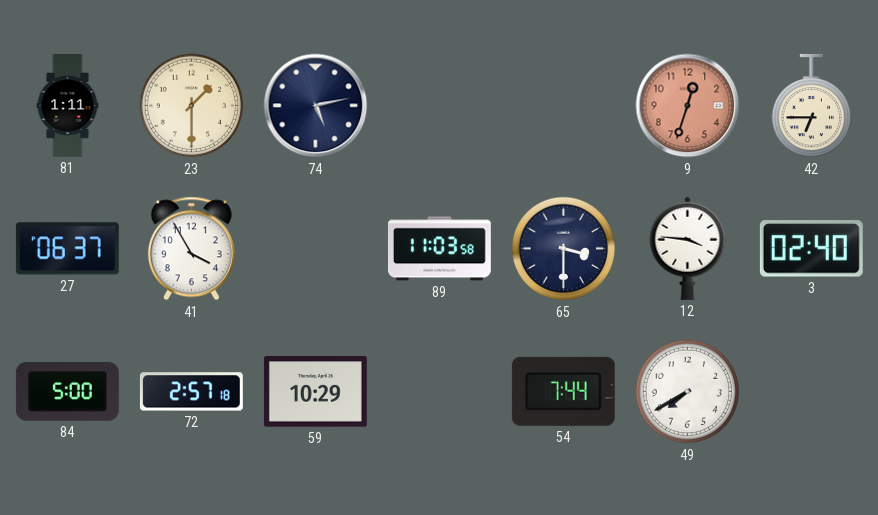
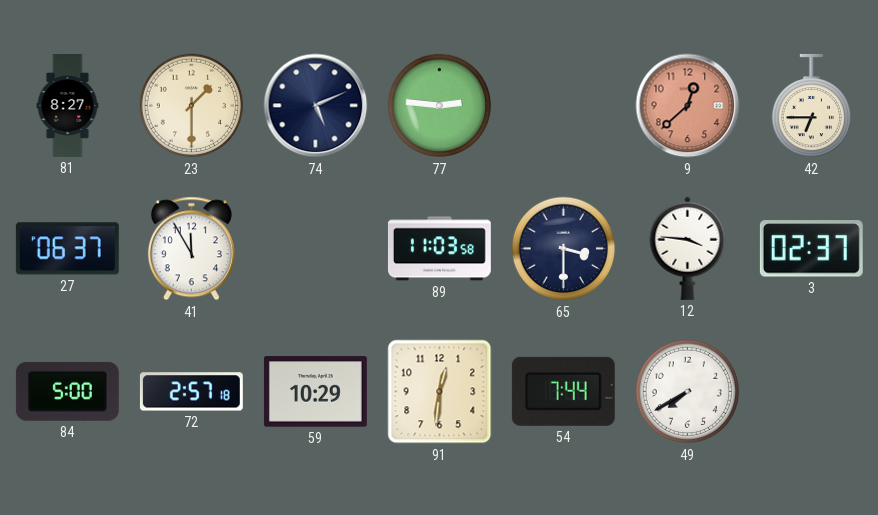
81: 1:11 -> 8:27 (68, 106)
74: 5:13 -> 5:11 (316, 106)
77: none -> 2:46 (440, 106)
9: 12:33 -> 12:38 (688, 106)
41: 3:55 -> 11:55 (191, 249)
3: 02:40 -> 02:37 (811, 249)
91: none -> 12:31 (440, 392)
